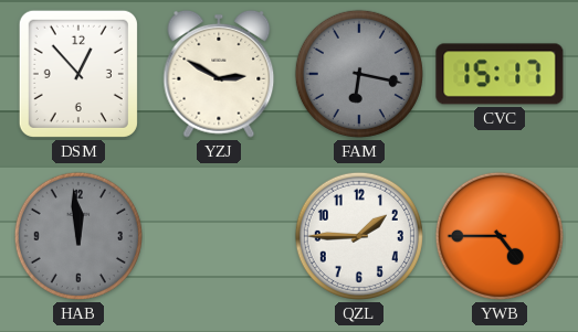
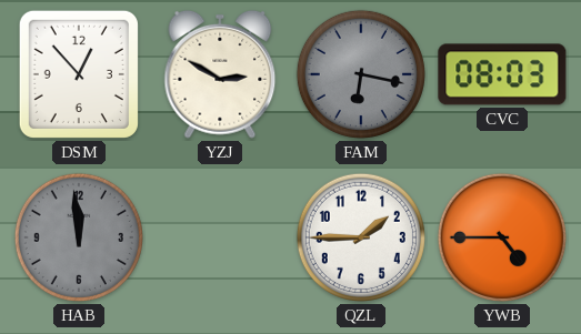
CVC: 15:17 -> 08:03 (502, 74)
